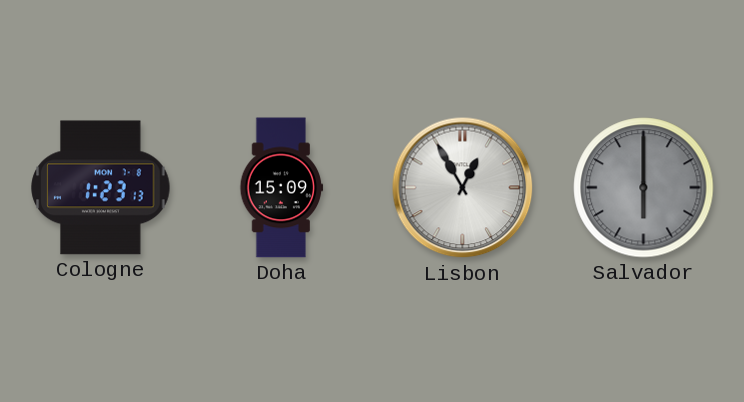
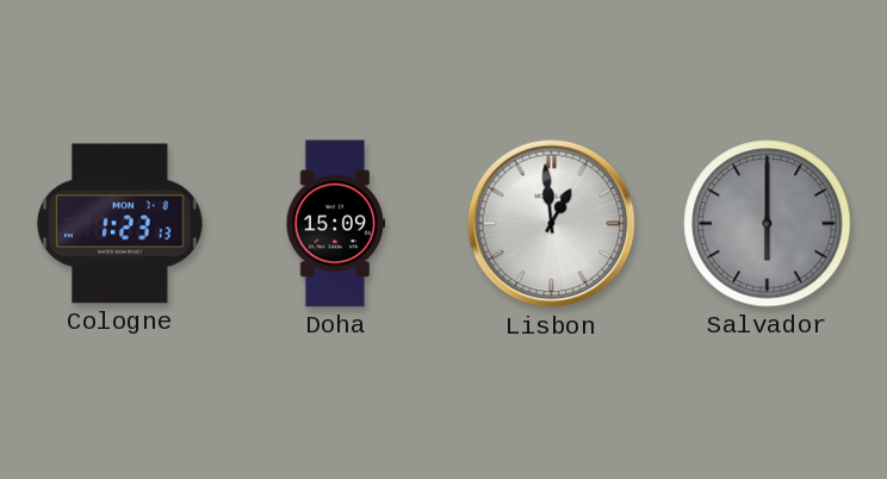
Lisbon: 12:55 -> 12:59 (552, 224)
